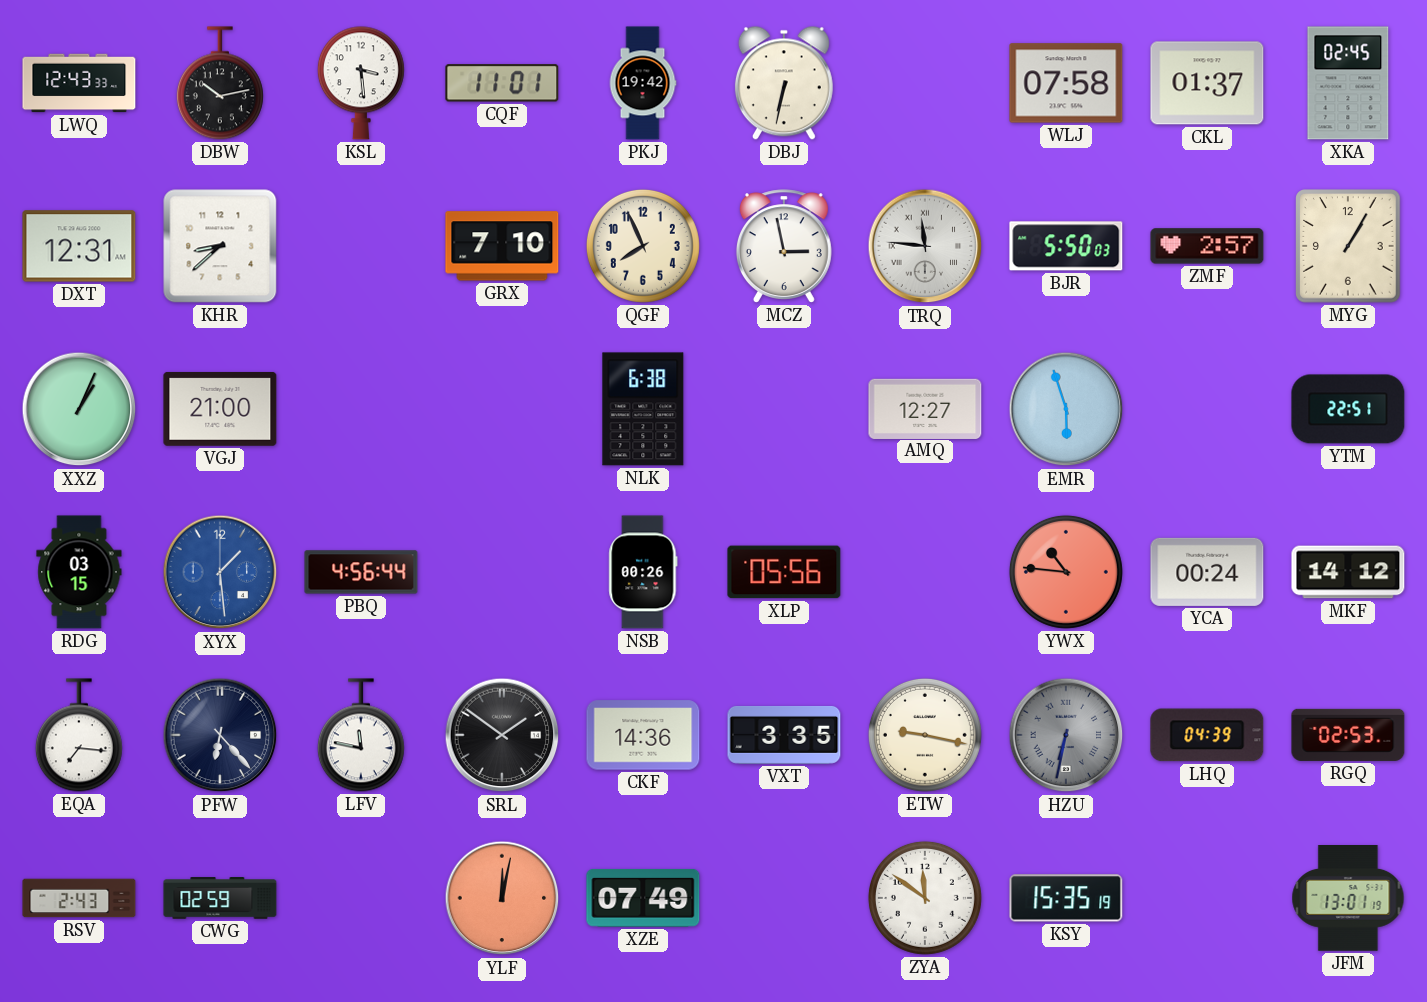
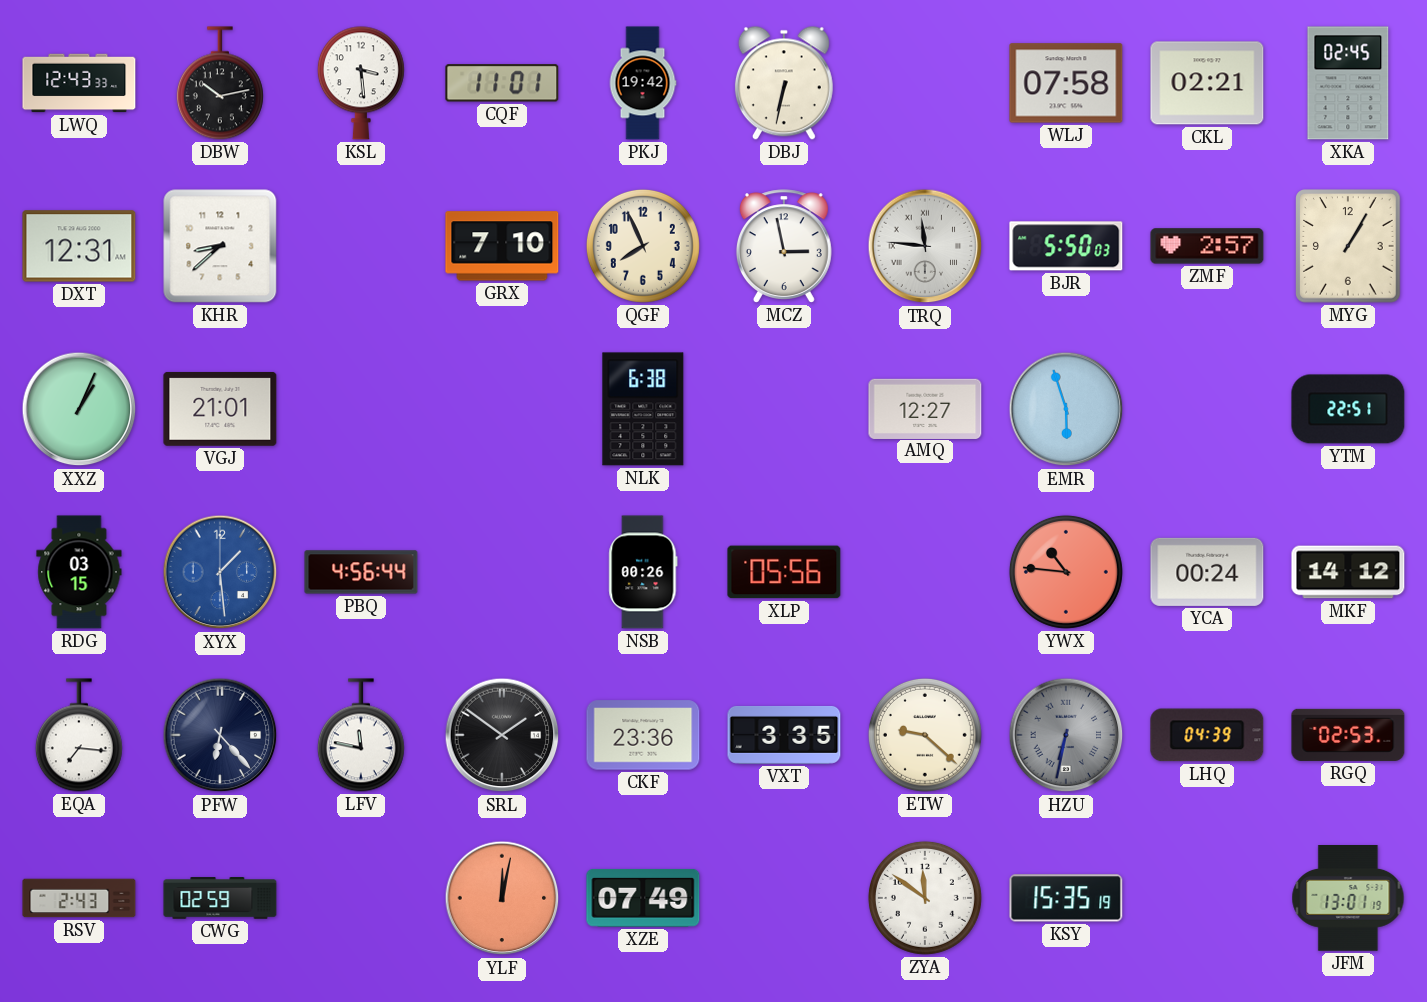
CKL: 01:37 -> 02:21 (1207, 83)
VGJ: 21:00 -> 21:01 (220, 409)
CKF: 14:36 -> 23:36 (643, 735)
ETW: 9:17 -> 9:22 (925, 735)
